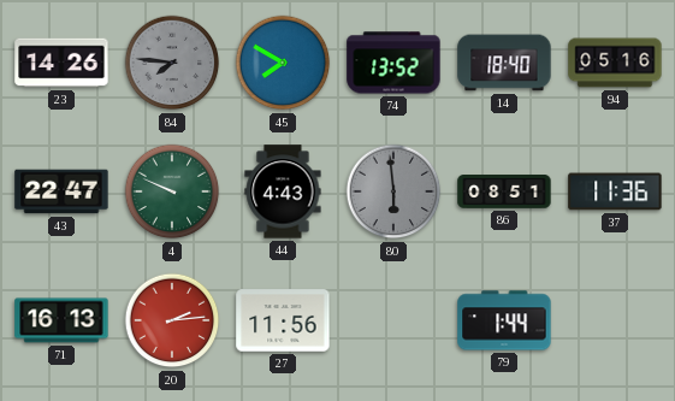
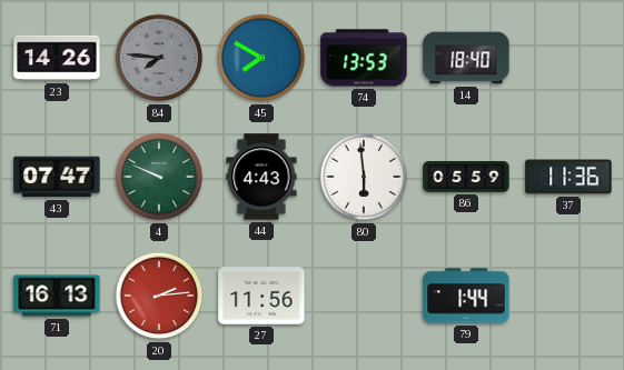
74: 13:52 -> 13:53 (364, 58)
94: 05:16 -> none (615, 63)
43: 22:47 -> 07:47 (57, 177)
80 dial: grey -> white (364, 177)
86: 08:51 -> 05:59 (466, 178)
